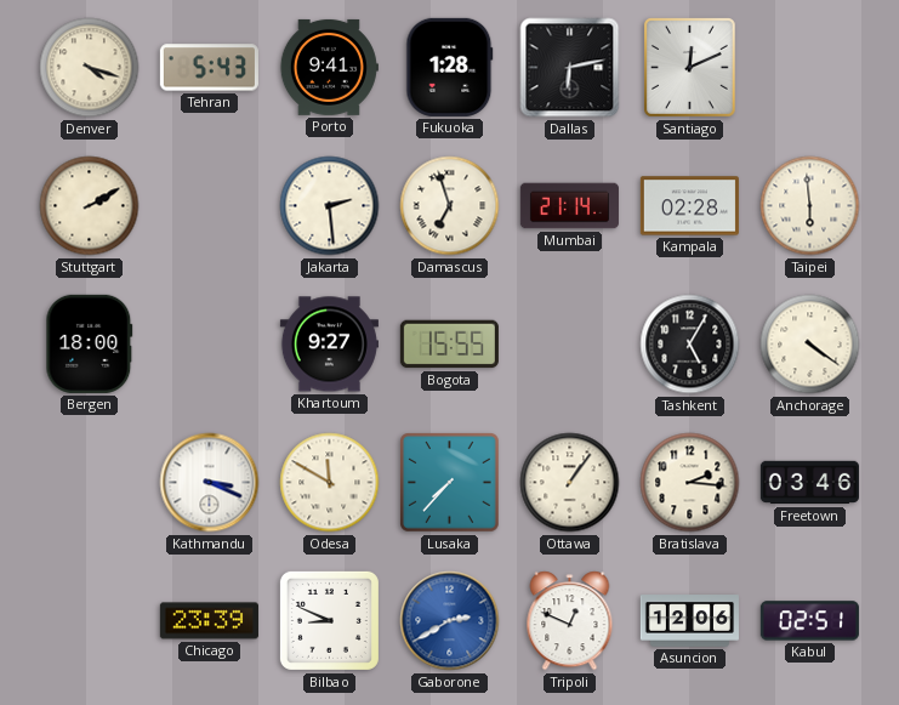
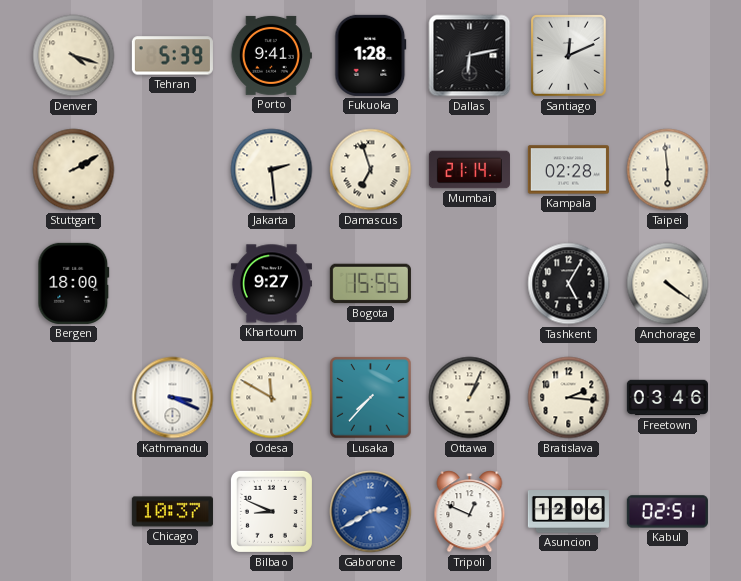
Tehran: 5:43 -> 5:39 (172, 56)
Ottawa: 1:06 -> 1:04 (470, 398)
Chicago: 23:39 -> 10:37 (172, 512)
